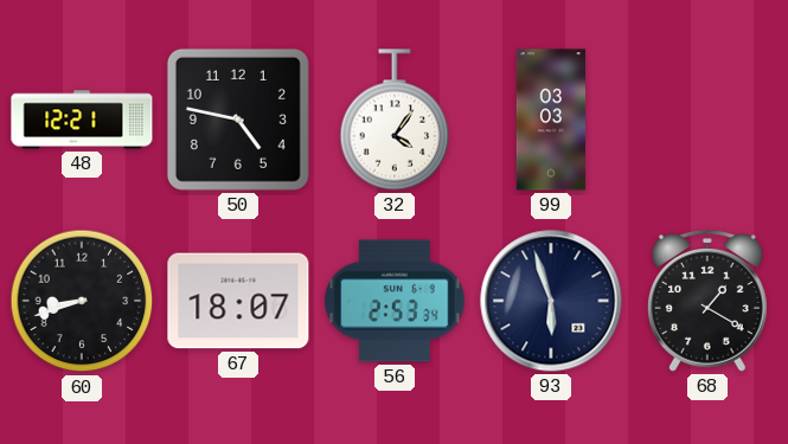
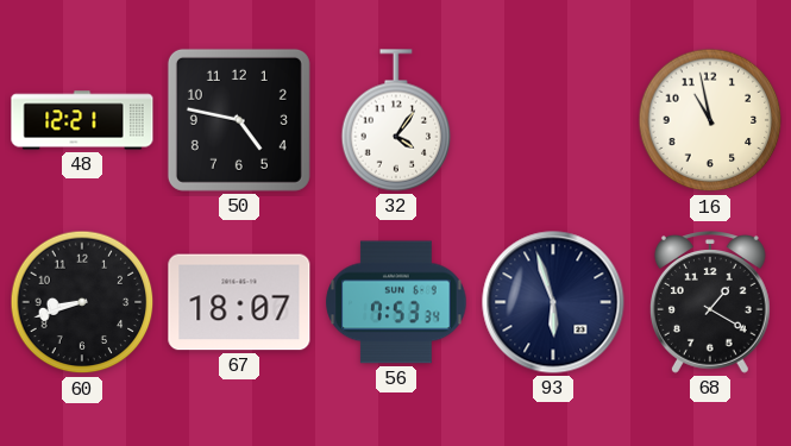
99: 03:03 -> none (550, 120)
16: none -> 10:58 (710, 120)
56: 2:53 -> 7:53 (396, 302)
